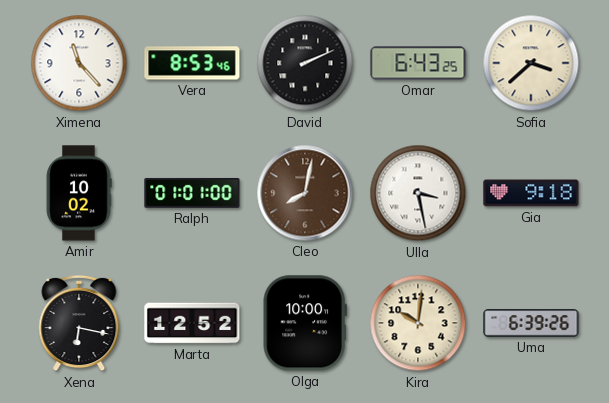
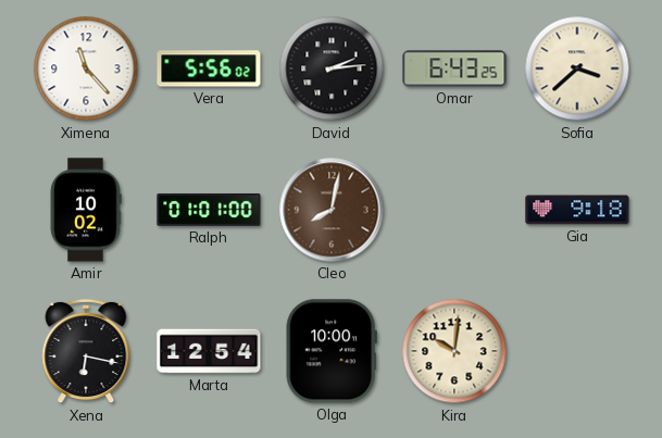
Vera: 8:53 -> 5:56 (209, 68)
David: 2:11 -> 2:14 (332, 68)
Ulla: 3:28 -> none (418, 193)
Marta: 12:52 -> 12:54 (209, 351)
Uma: 6:39 -> none (531, 323)
